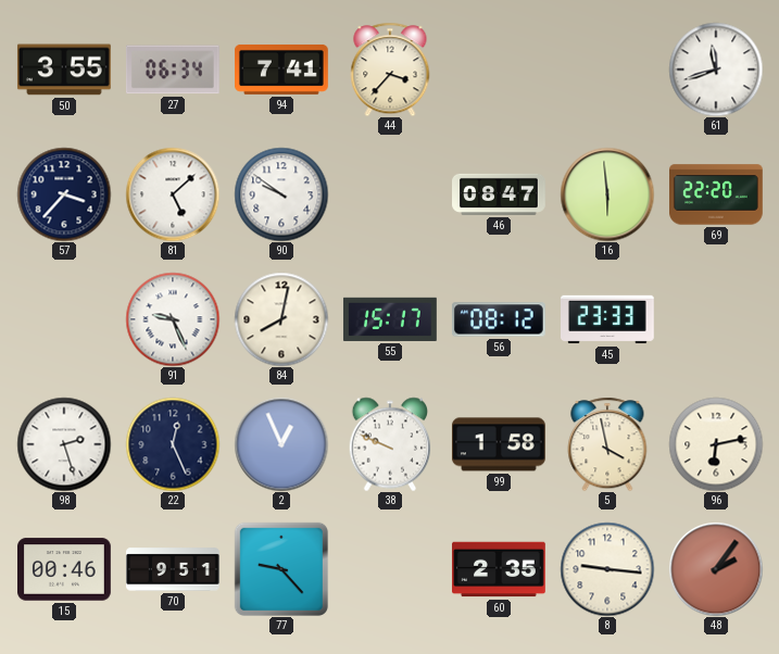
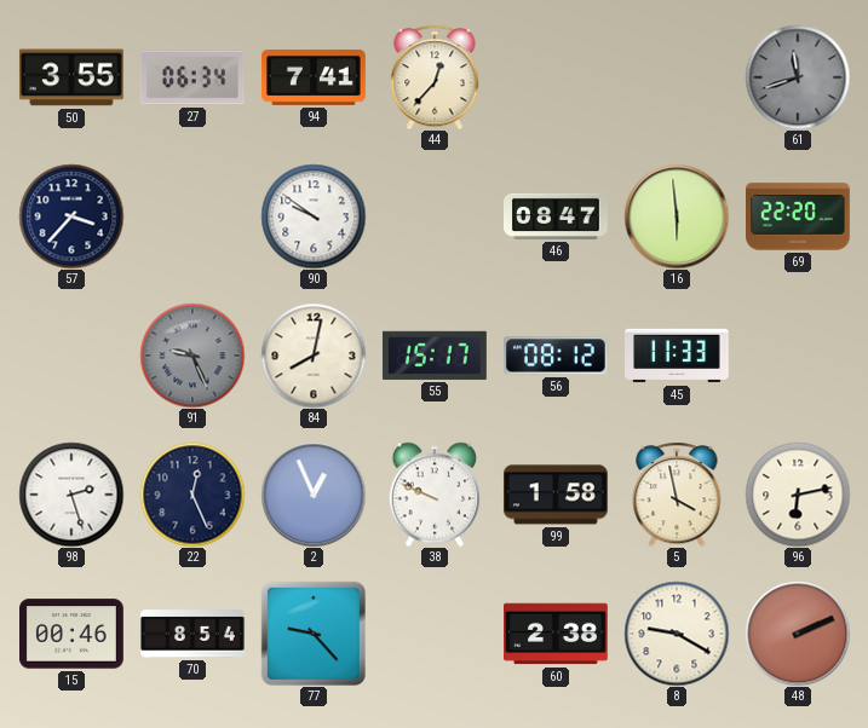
44: 3:37 -> 12:37 (435, 77)
61 dial: white -> grey (798, 77)
81: 5:08 -> none (173, 194)
91 dial: white -> grey (192, 356)
45: 23:33 -> 11:33 (678, 356)
70: 9:51 -> 8:54 (194, 634)
60: 2:35 -> 2:38 (557, 634)
8: 9:16 -> 9:20 (677, 634)
48: 2:06 -> 2:11 (798, 634)
